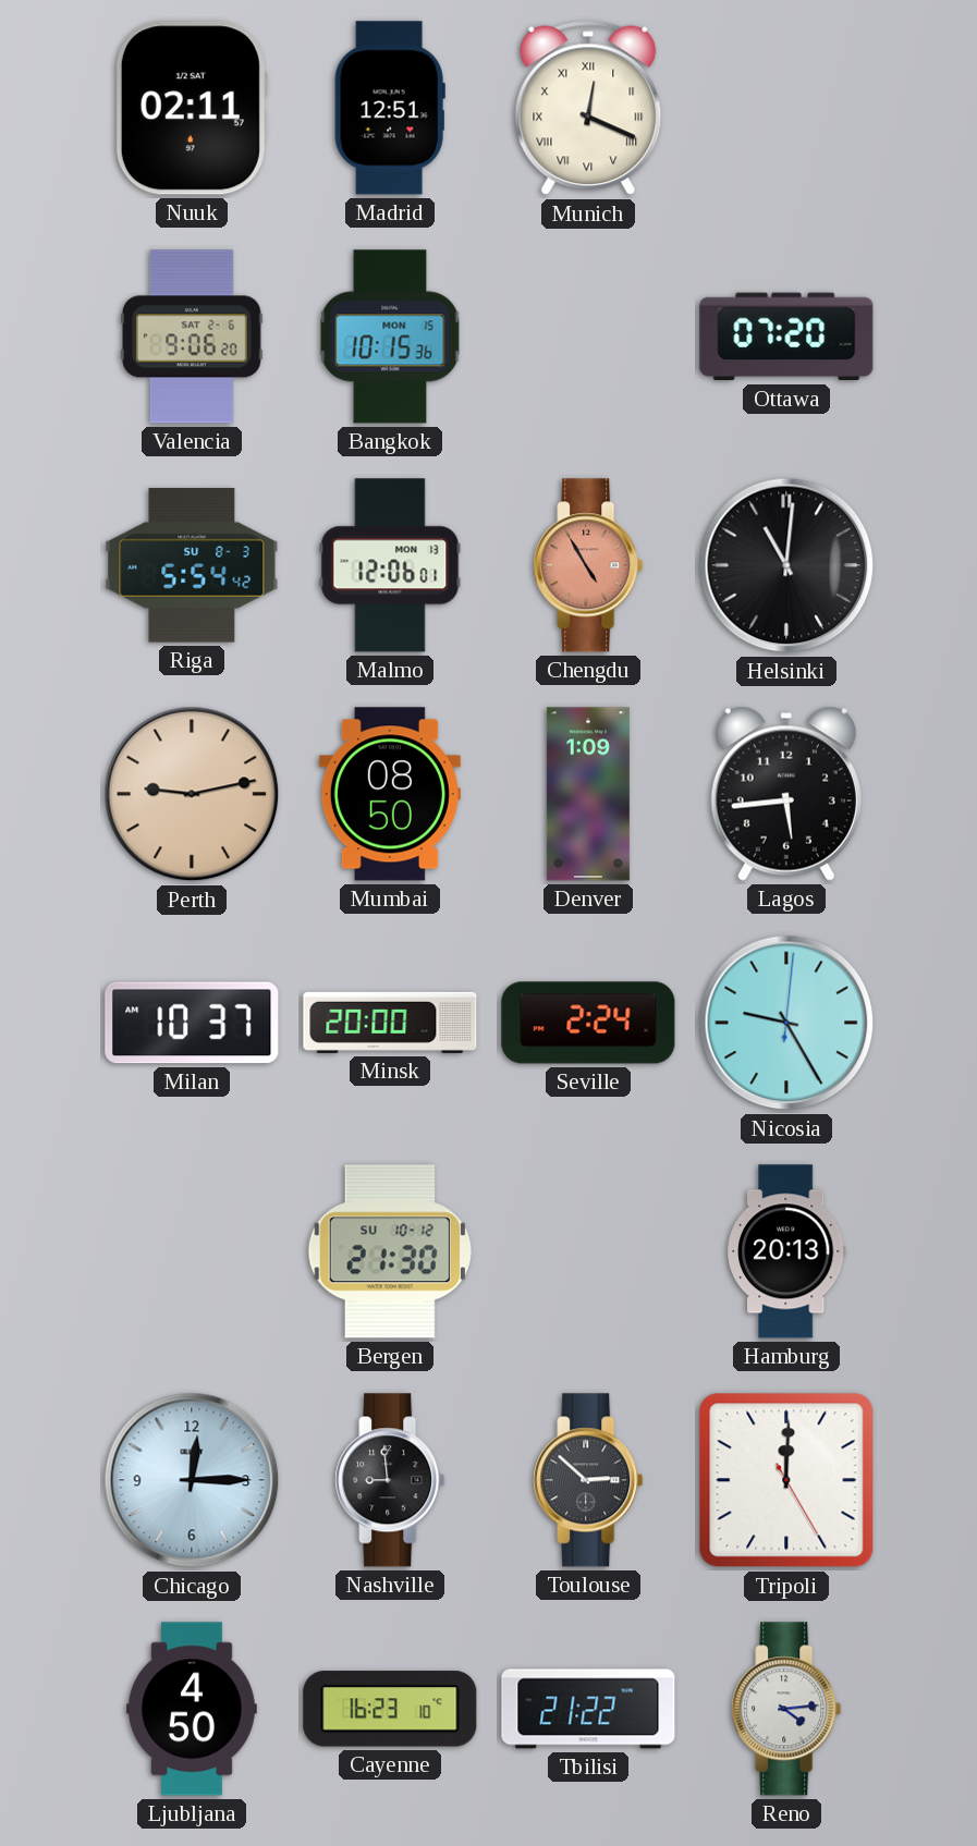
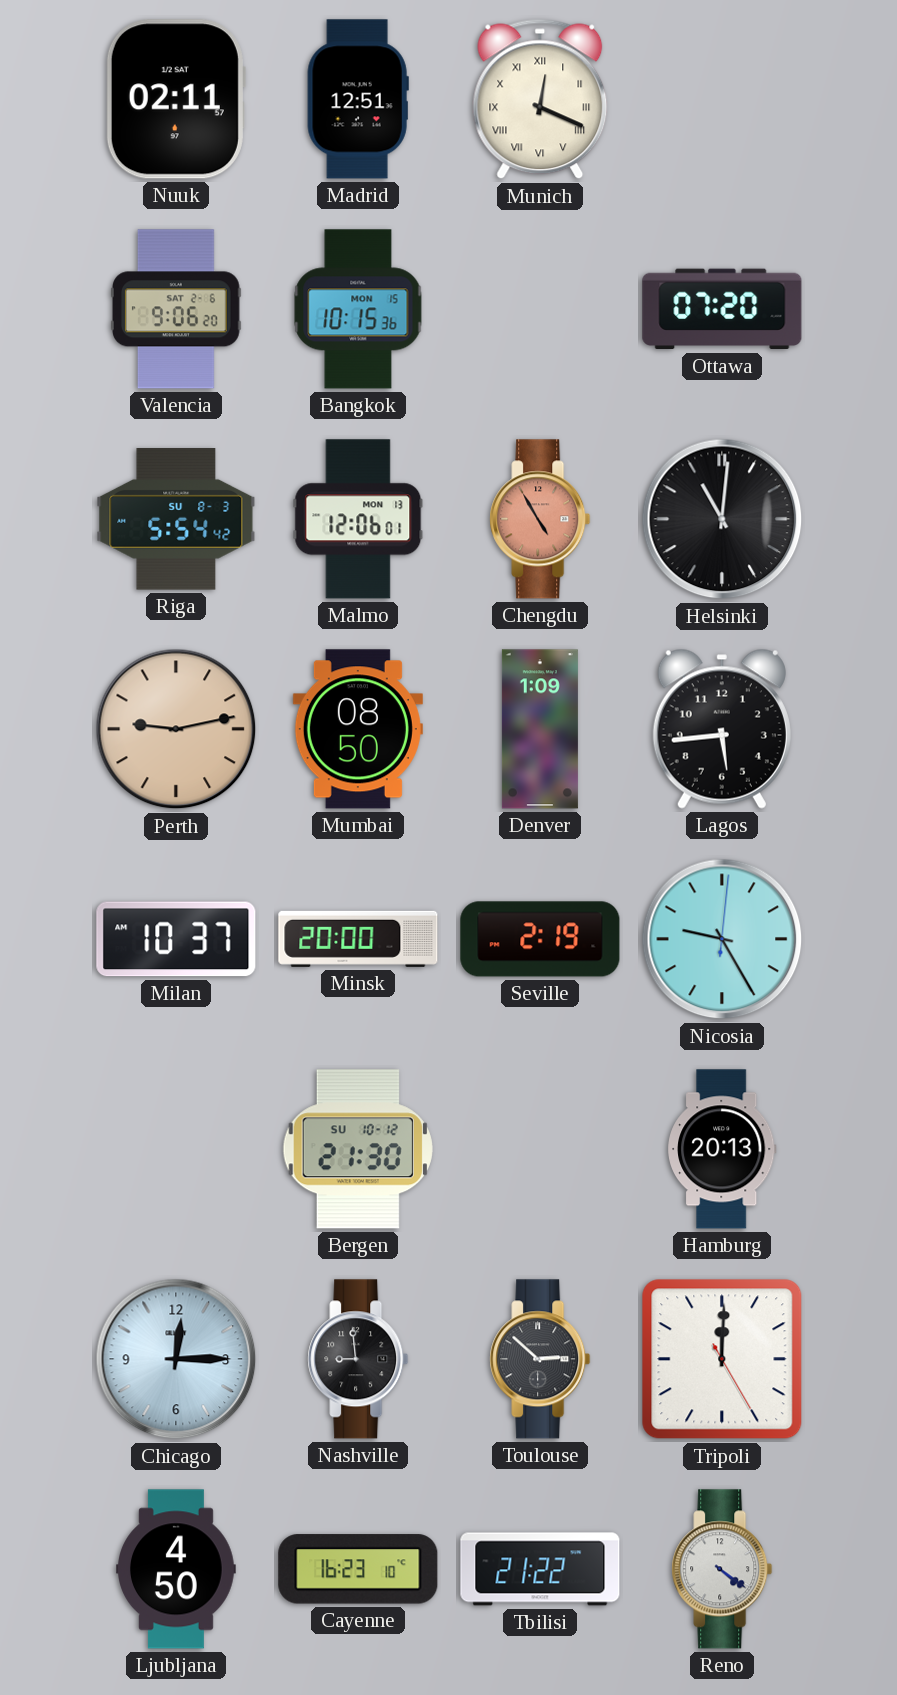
Seville: 2:24 -> 2:19 (540, 939)
Reno: 4:14 -> 4:21 (722, 1569)
